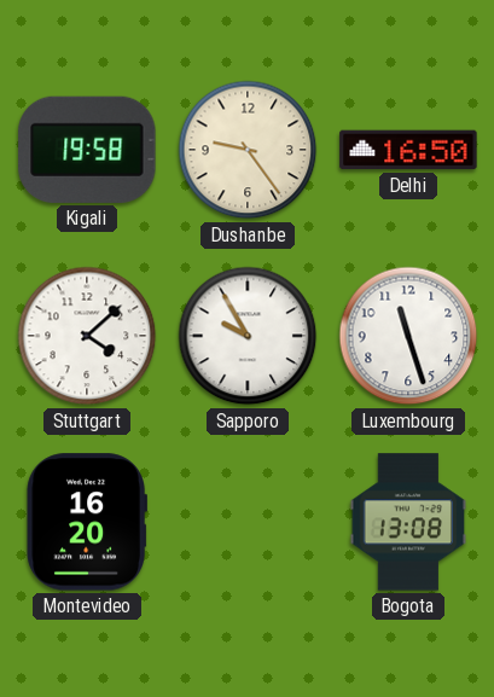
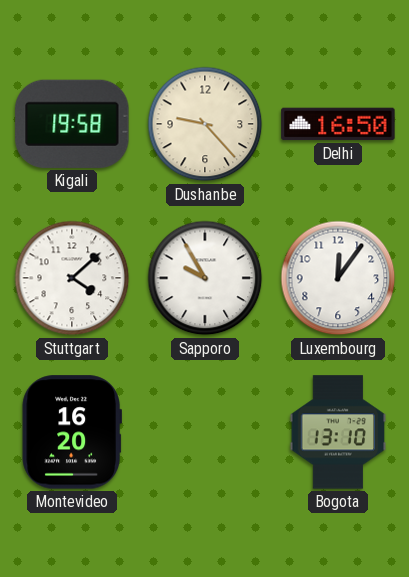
Dushanbe: 9:24 -> 9:23 (205, 124)
Luxembourg: 11:27 -> 12:06 (338, 278)
Bogota: 13:08 -> 13:10 (338, 432)
